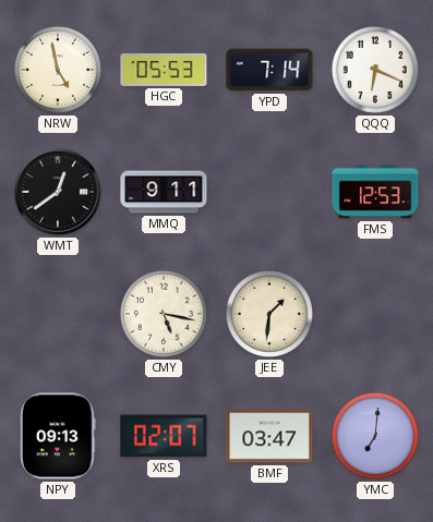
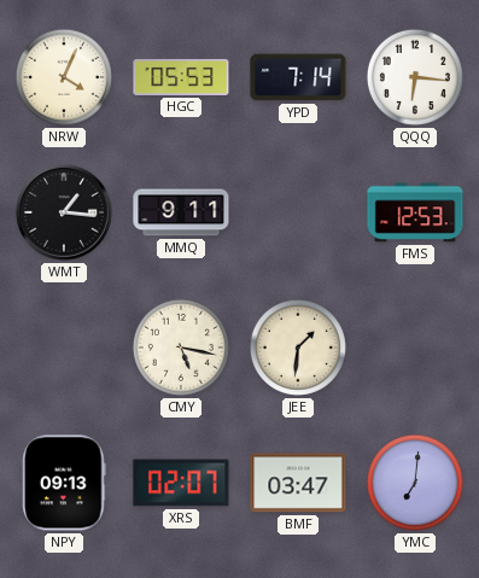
NRW: 4:58 -> 4:04 (64, 77)
QQQ: 6:19 -> 6:16 (415, 77)
WMT: 12:39 -> 1:16 (65, 214)
